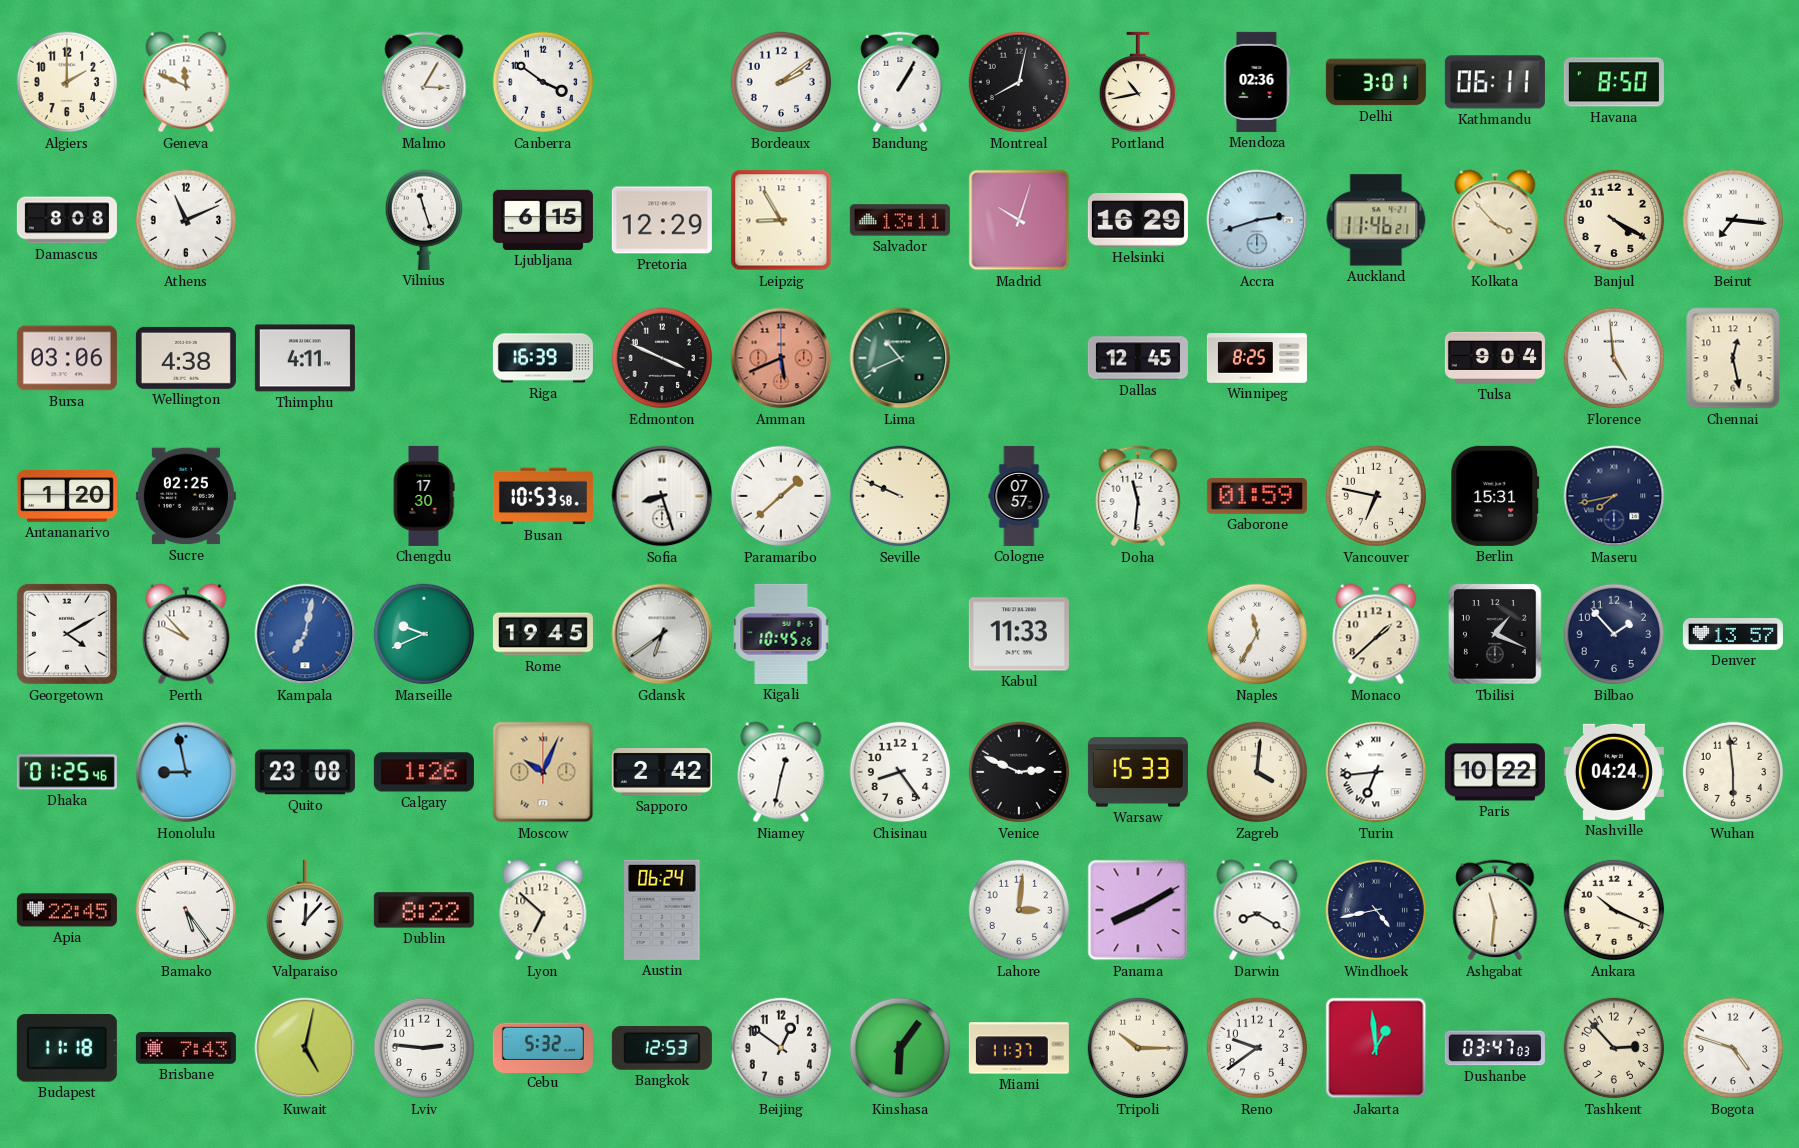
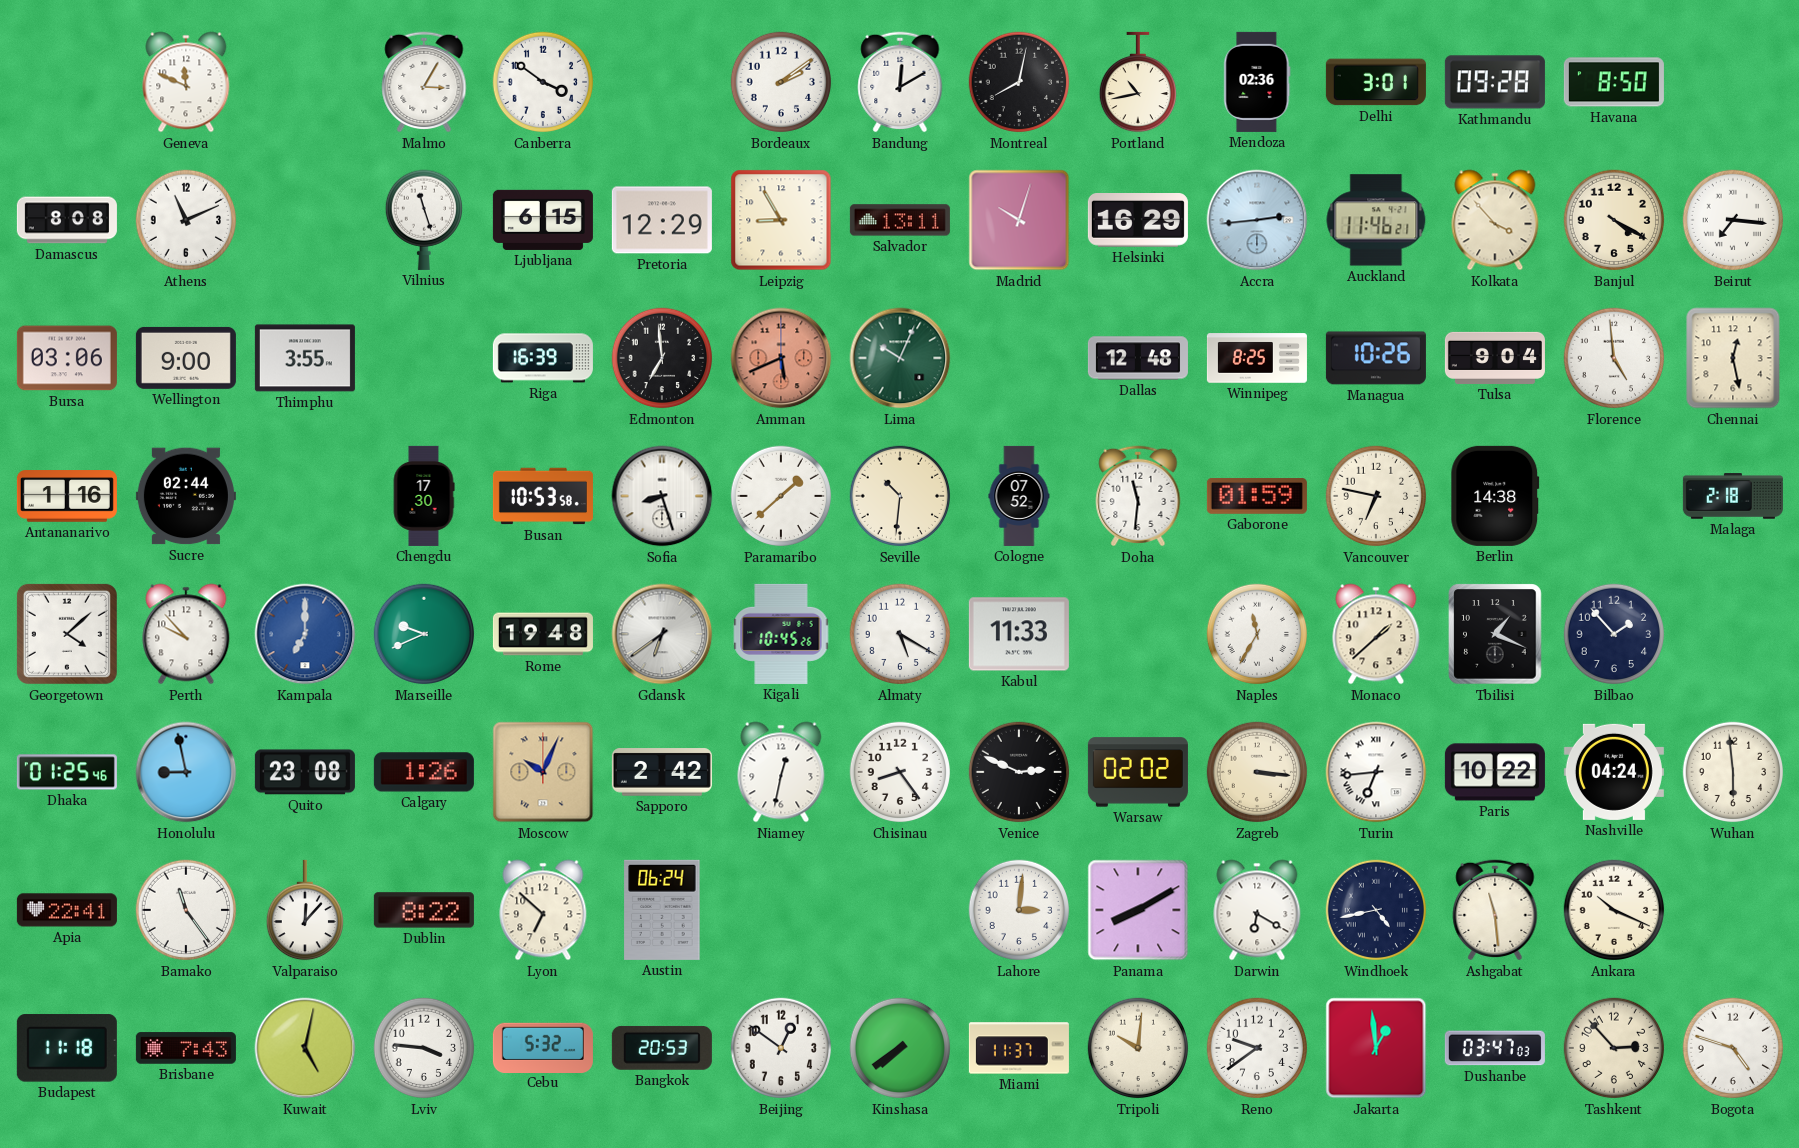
Algiers: 2:00 -> none (67, 82)
Bandung: 1:05 -> 12:10 (900, 82)
Kathmandu: 06:11 -> 09:28 (1495, 82)
Accra: 2:42 -> 2:44 (1257, 220)
Wellington: 4:38 -> 9:00 (186, 358)
Thimphu: 4:11 -> 3:55 (305, 358)
Edmonton: 3:49 -> 6:59 (662, 358)
Lima: 10:41 -> 10:04 (900, 358)
Dallas: 12:45 -> 12:48 (1138, 358)
Managua: none -> 10:26 (1376, 358)
Antananarivo: 1:20 -> 1:16 (67, 496)
Sucre: 02:25 -> 02:44 (186, 496)
Seville: 9:49 -> 10:31 (900, 496)
Cologne: 07:57 -> 07:52 (1019, 496)
Berlin: 15:31 -> 14:38 (1495, 496)
Maseru: 7:43 -> none (1614, 496)
Malaga: none -> 2:18 (1733, 496)
Georgetown: 4:10 -> 4:08 (67, 634)
Kampala: 7:02 -> 7:00 (305, 634)
Rome: 19:45 -> 19:48 (543, 634)
Almaty: none -> 5:20 (900, 634)
Denver: 13:57 -> none (1733, 635)
Warsaw: 15:33 -> 02:02 (1138, 772)
Zagreb: 4:01 -> 3:16 (1257, 772)
Apia: 22:45 -> 22:41 (67, 910)
Bamako: 5:24 -> 11:24 (186, 910)
Darwin: 8:20 -> 6:20 (1257, 910)
Ashgabat: 11:31 -> 11:29 (1495, 910)
Lviv: 2:46 -> 3:46 (424, 1048)
Bangkok: 12:53 -> 20:53 (662, 1048)
Kinshasa: 6:06 -> 7:39 (900, 1048)
Tripoli: 10:15 -> 10:01 (1138, 1048)
